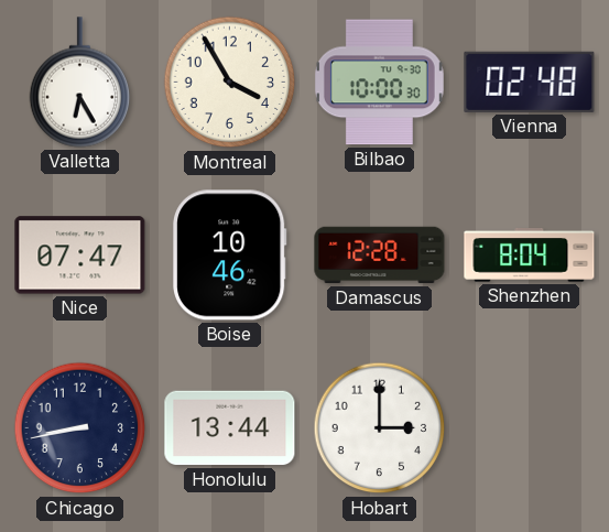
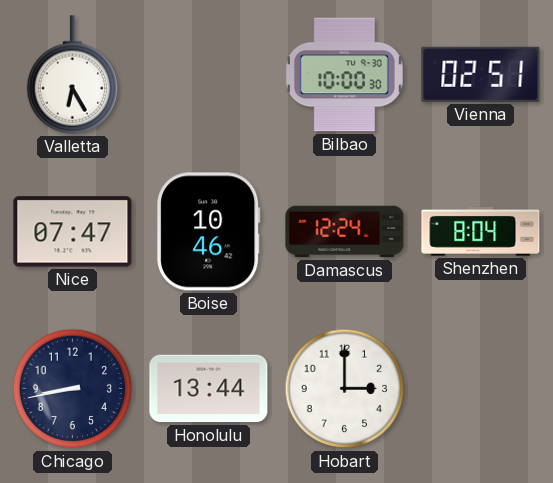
Montreal: 3:55 -> none (230, 83)
Vienna: 02:48 -> 02:51 (481, 74)
Damascus: 12:28 -> 12:24 (345, 232)
